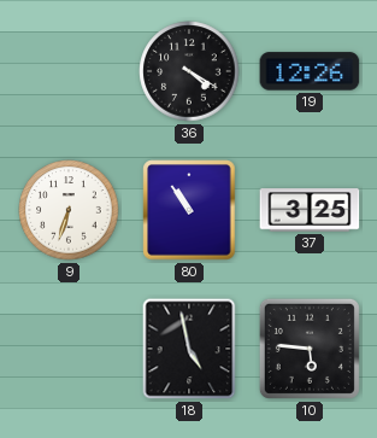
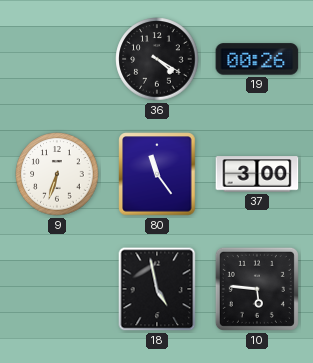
19: 12:26 -> 00:26 (257, 59)
80: 10:54 -> 11:24 (157, 174)
37: 3:25 -> 3:00 (257, 174)
